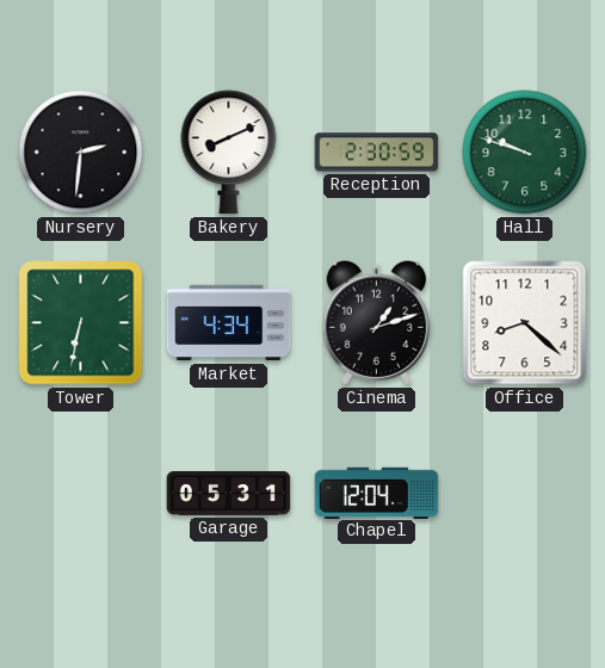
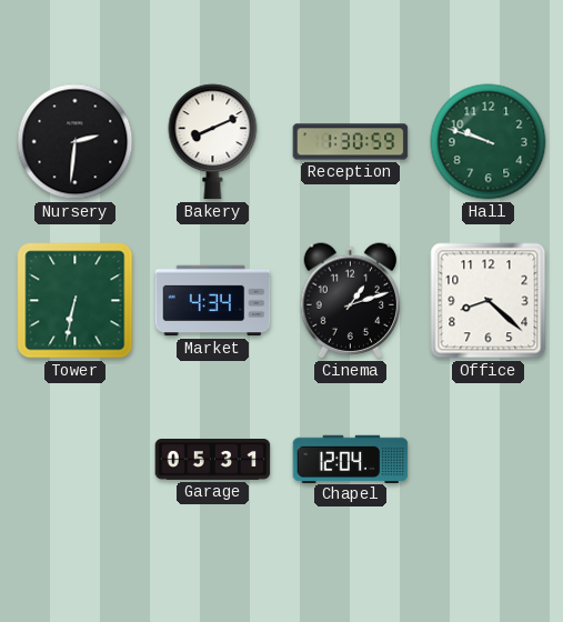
Reception: 2:30 -> 1:30 (351, 142)
